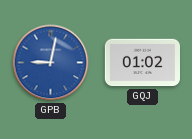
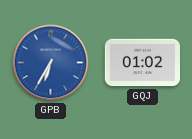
GPB: 9:02 -> 6:35 (51, 63)
